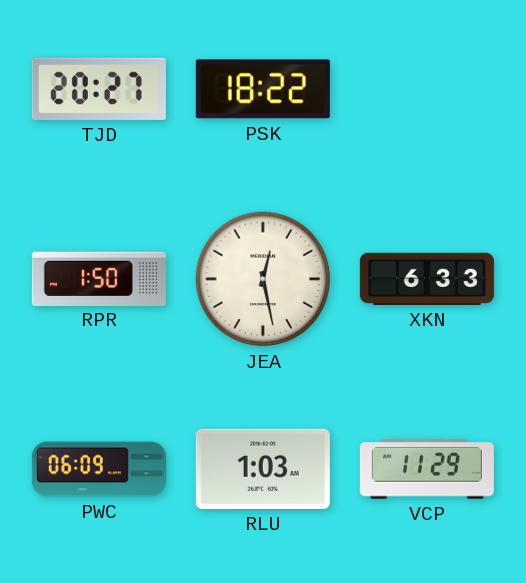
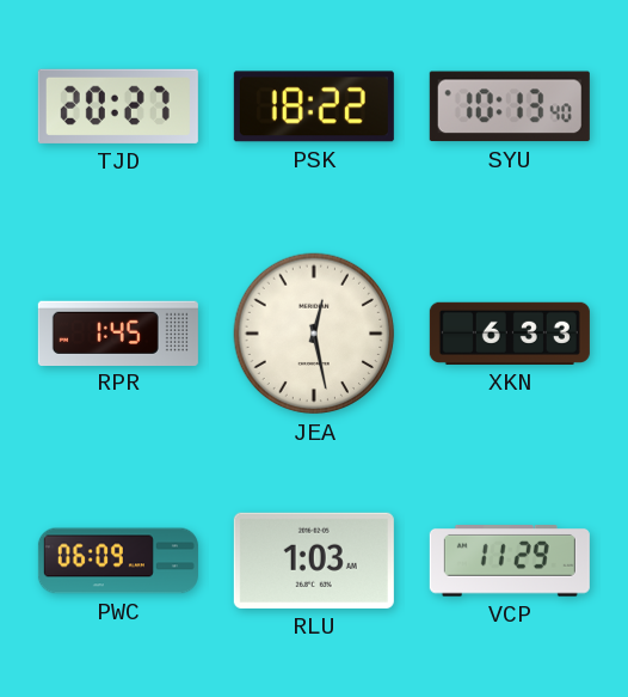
SYU: none -> 10:13 (510, 106)
RPR: 1:50 -> 1:45 (118, 332)
